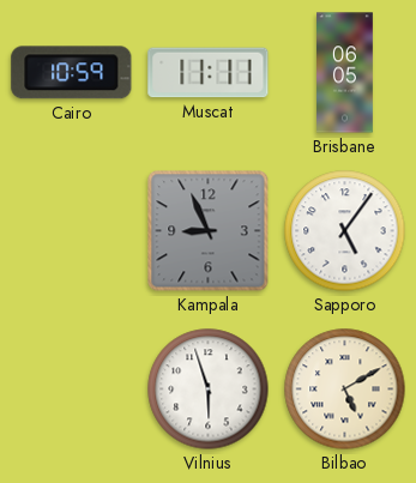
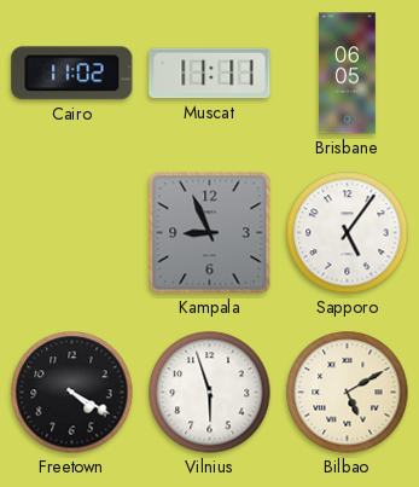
Cairo: 10:59 -> 11:02 (72, 74)
Freetown: none -> 4:20 (72, 393)
